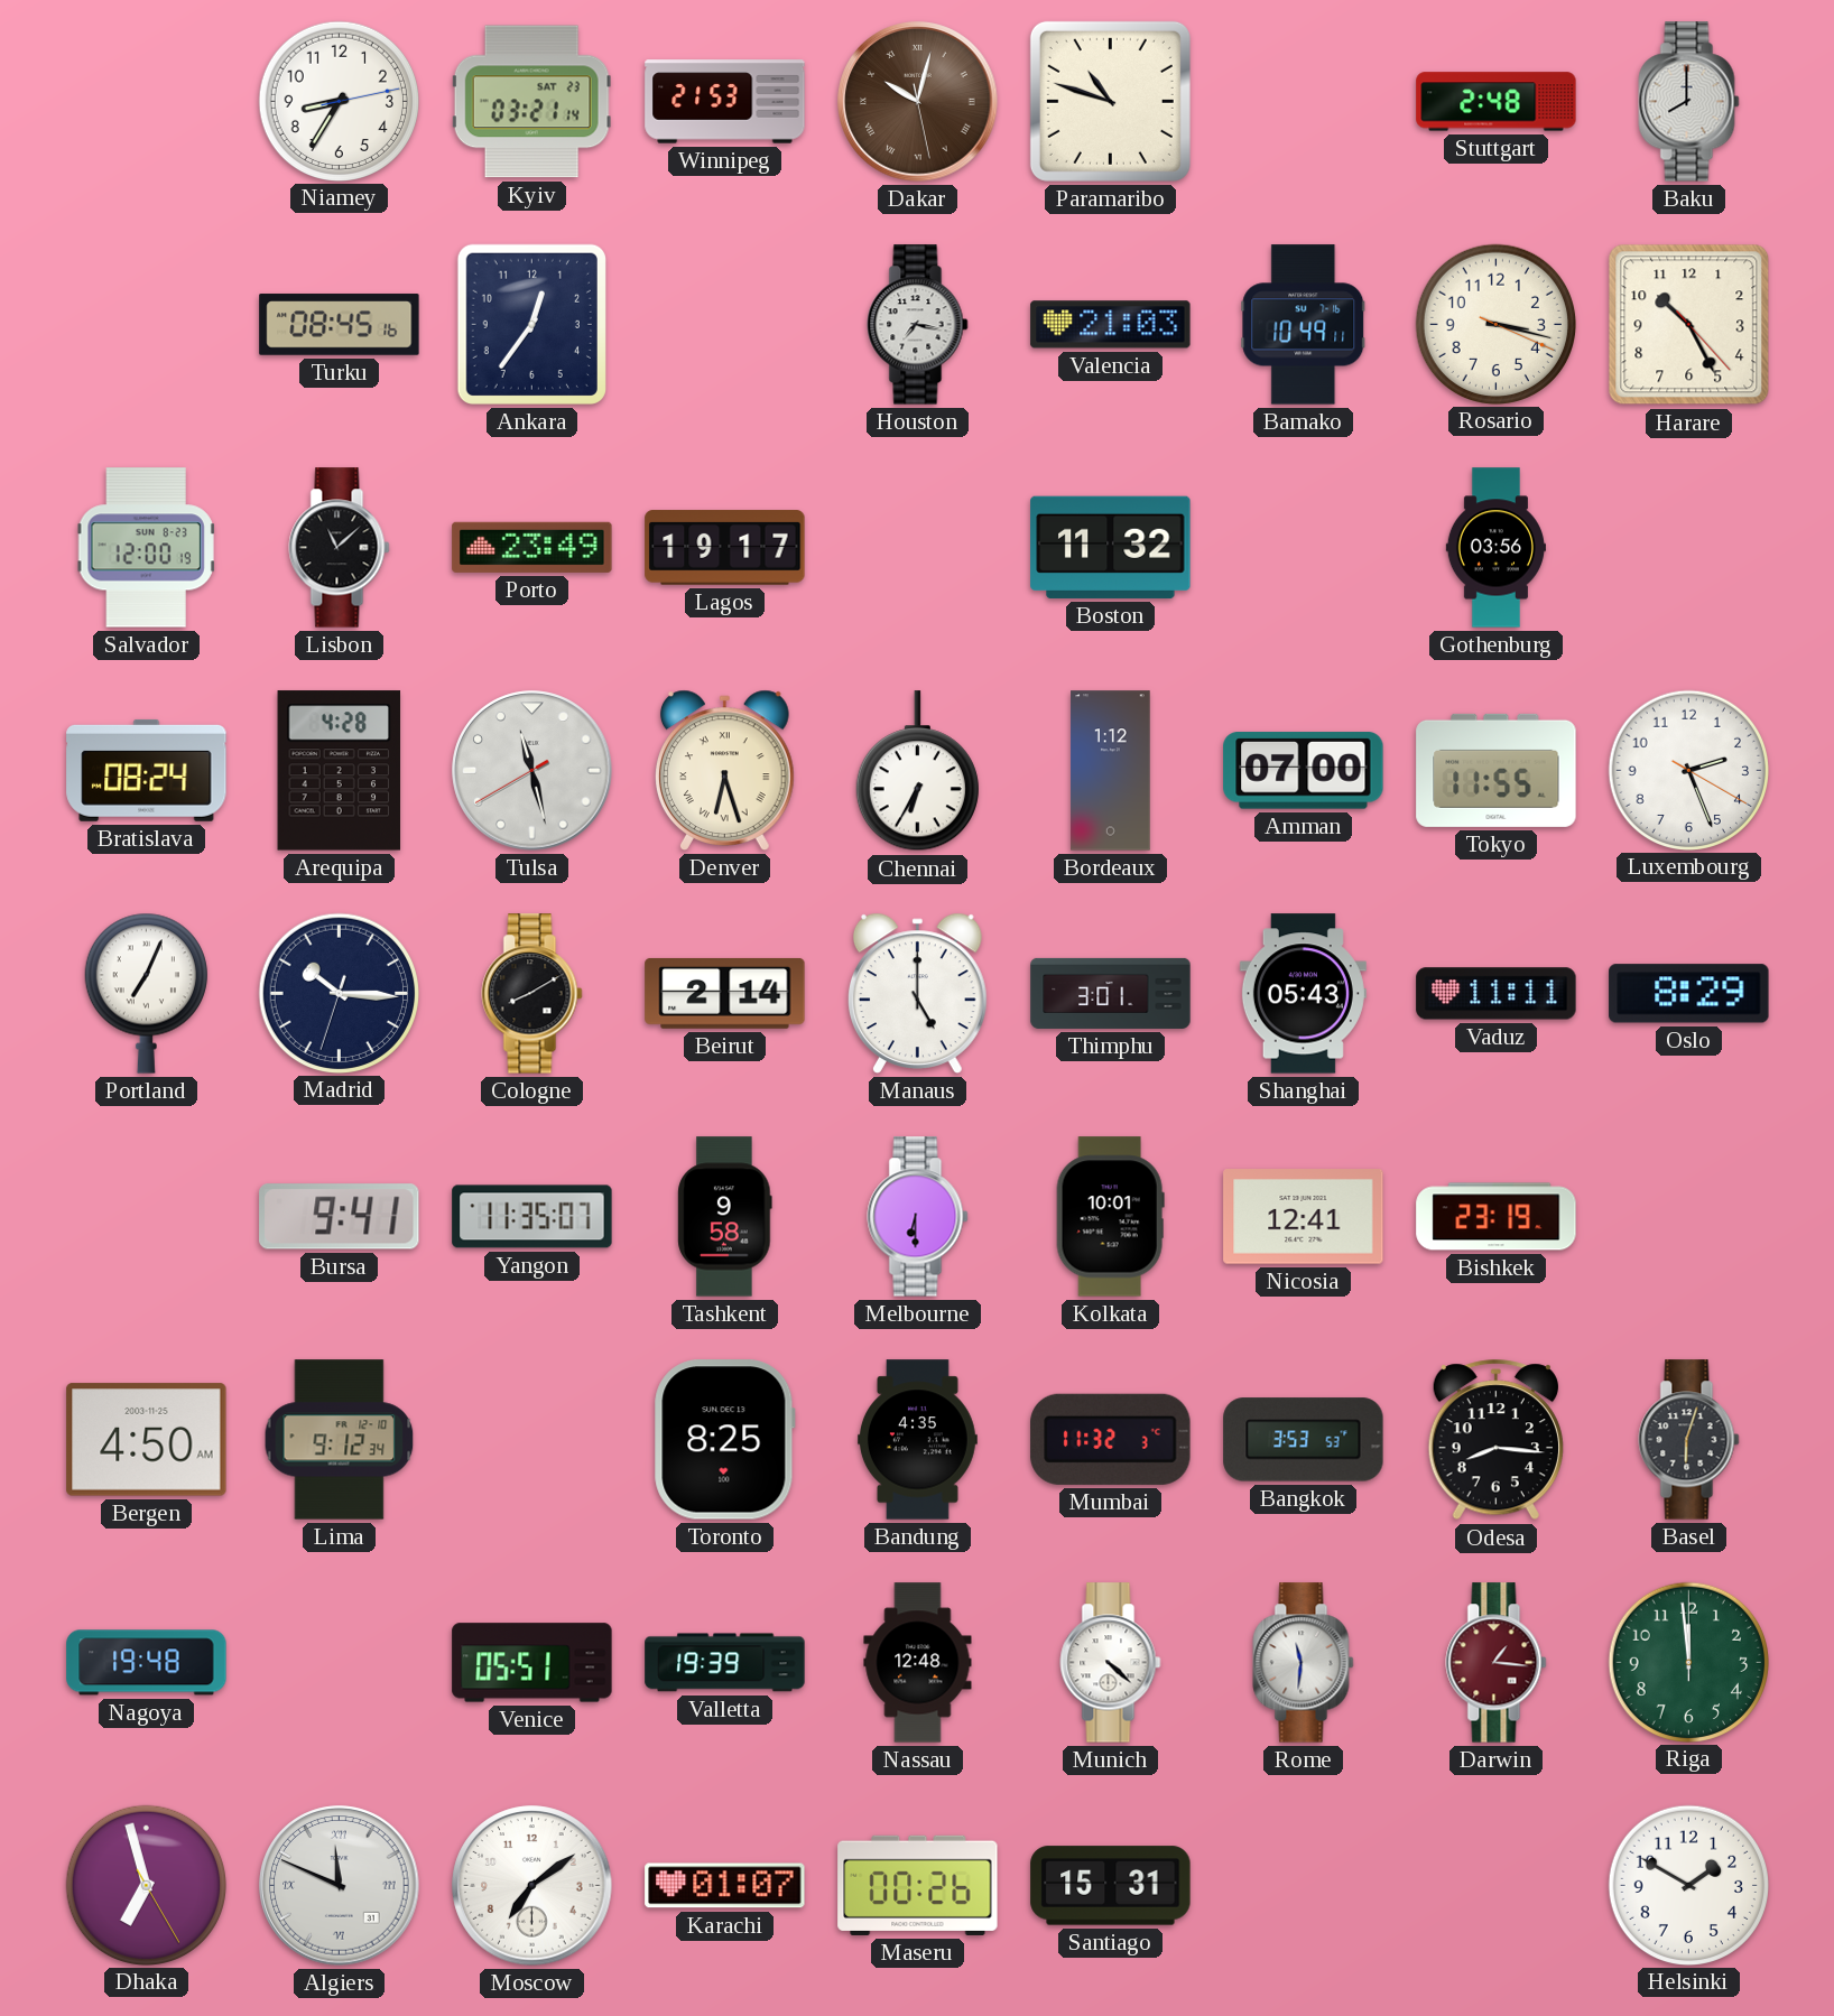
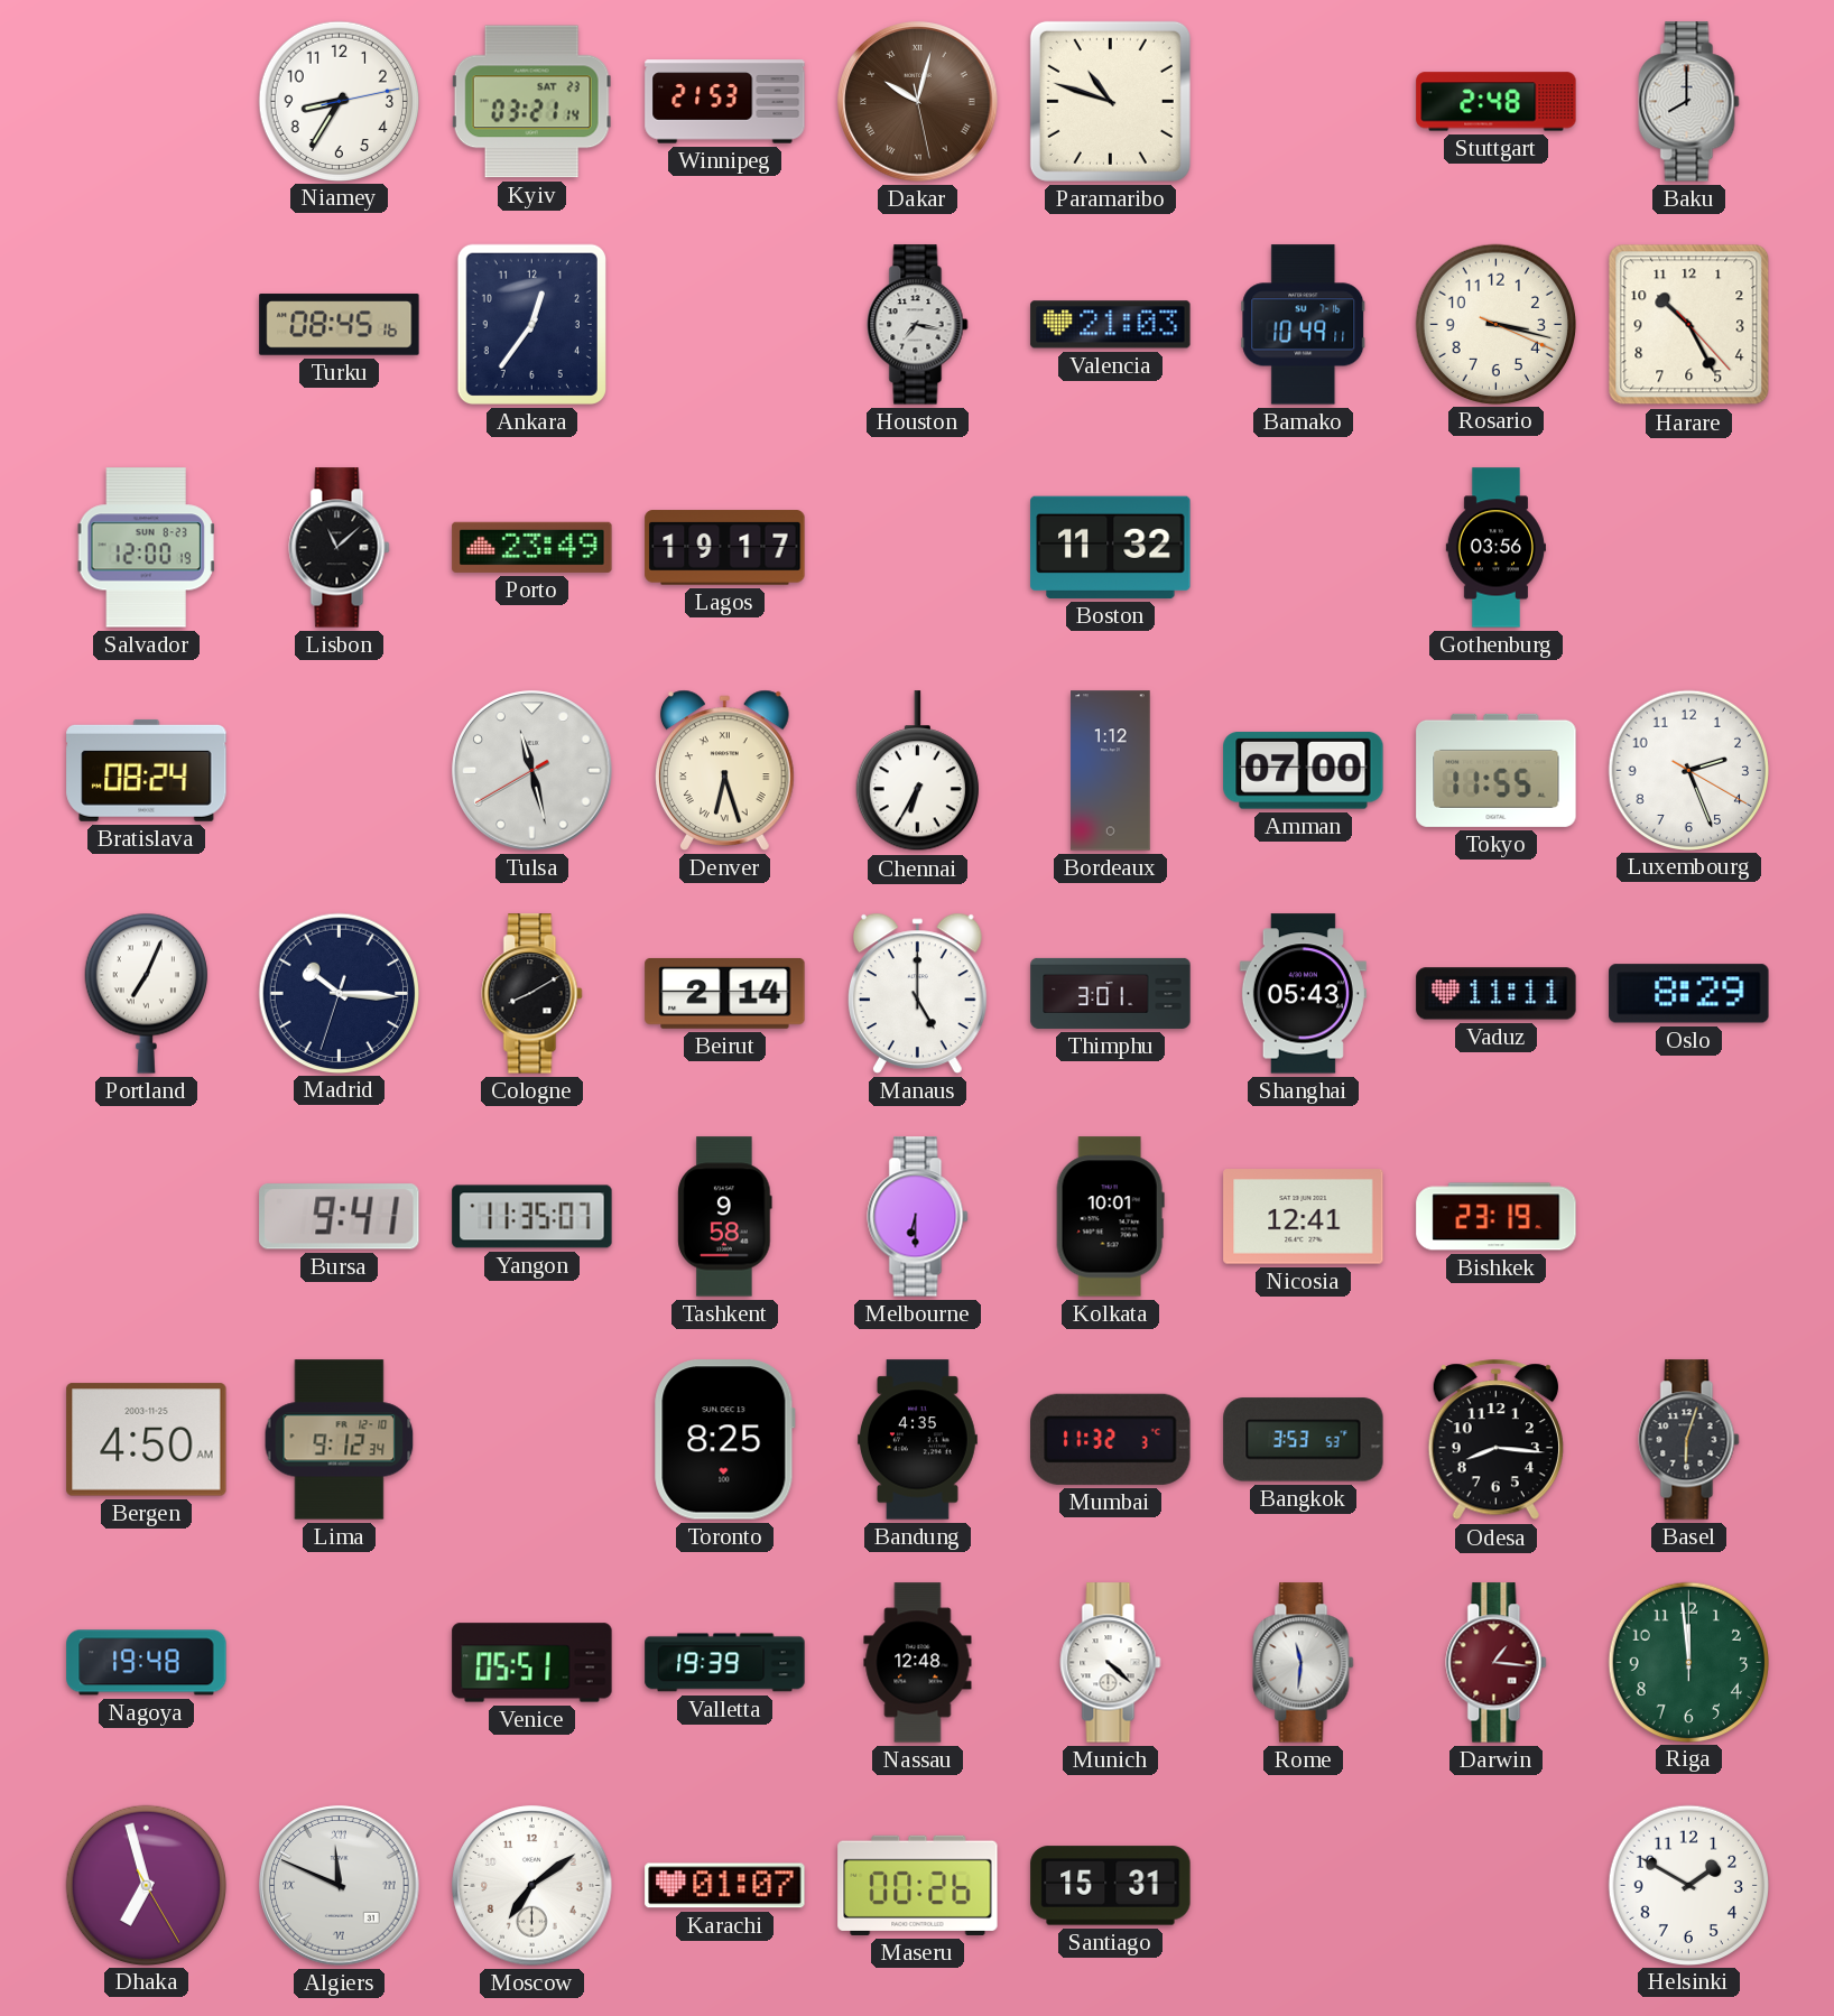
Arequipa: 4:28 -> none (340, 771)
